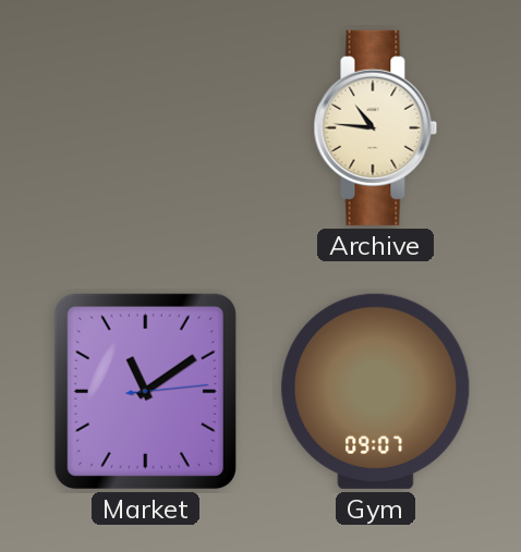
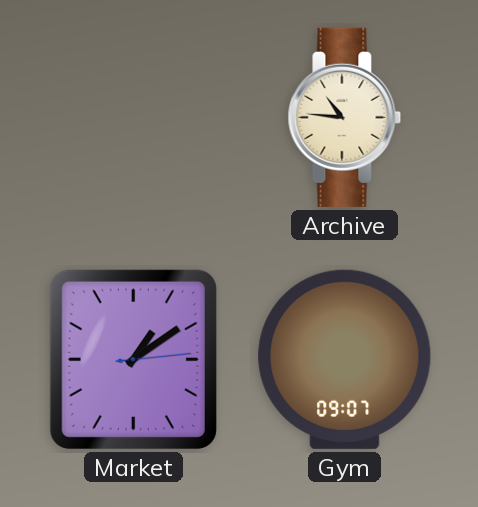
Market: 11:09 -> 1:09 (133, 359)
